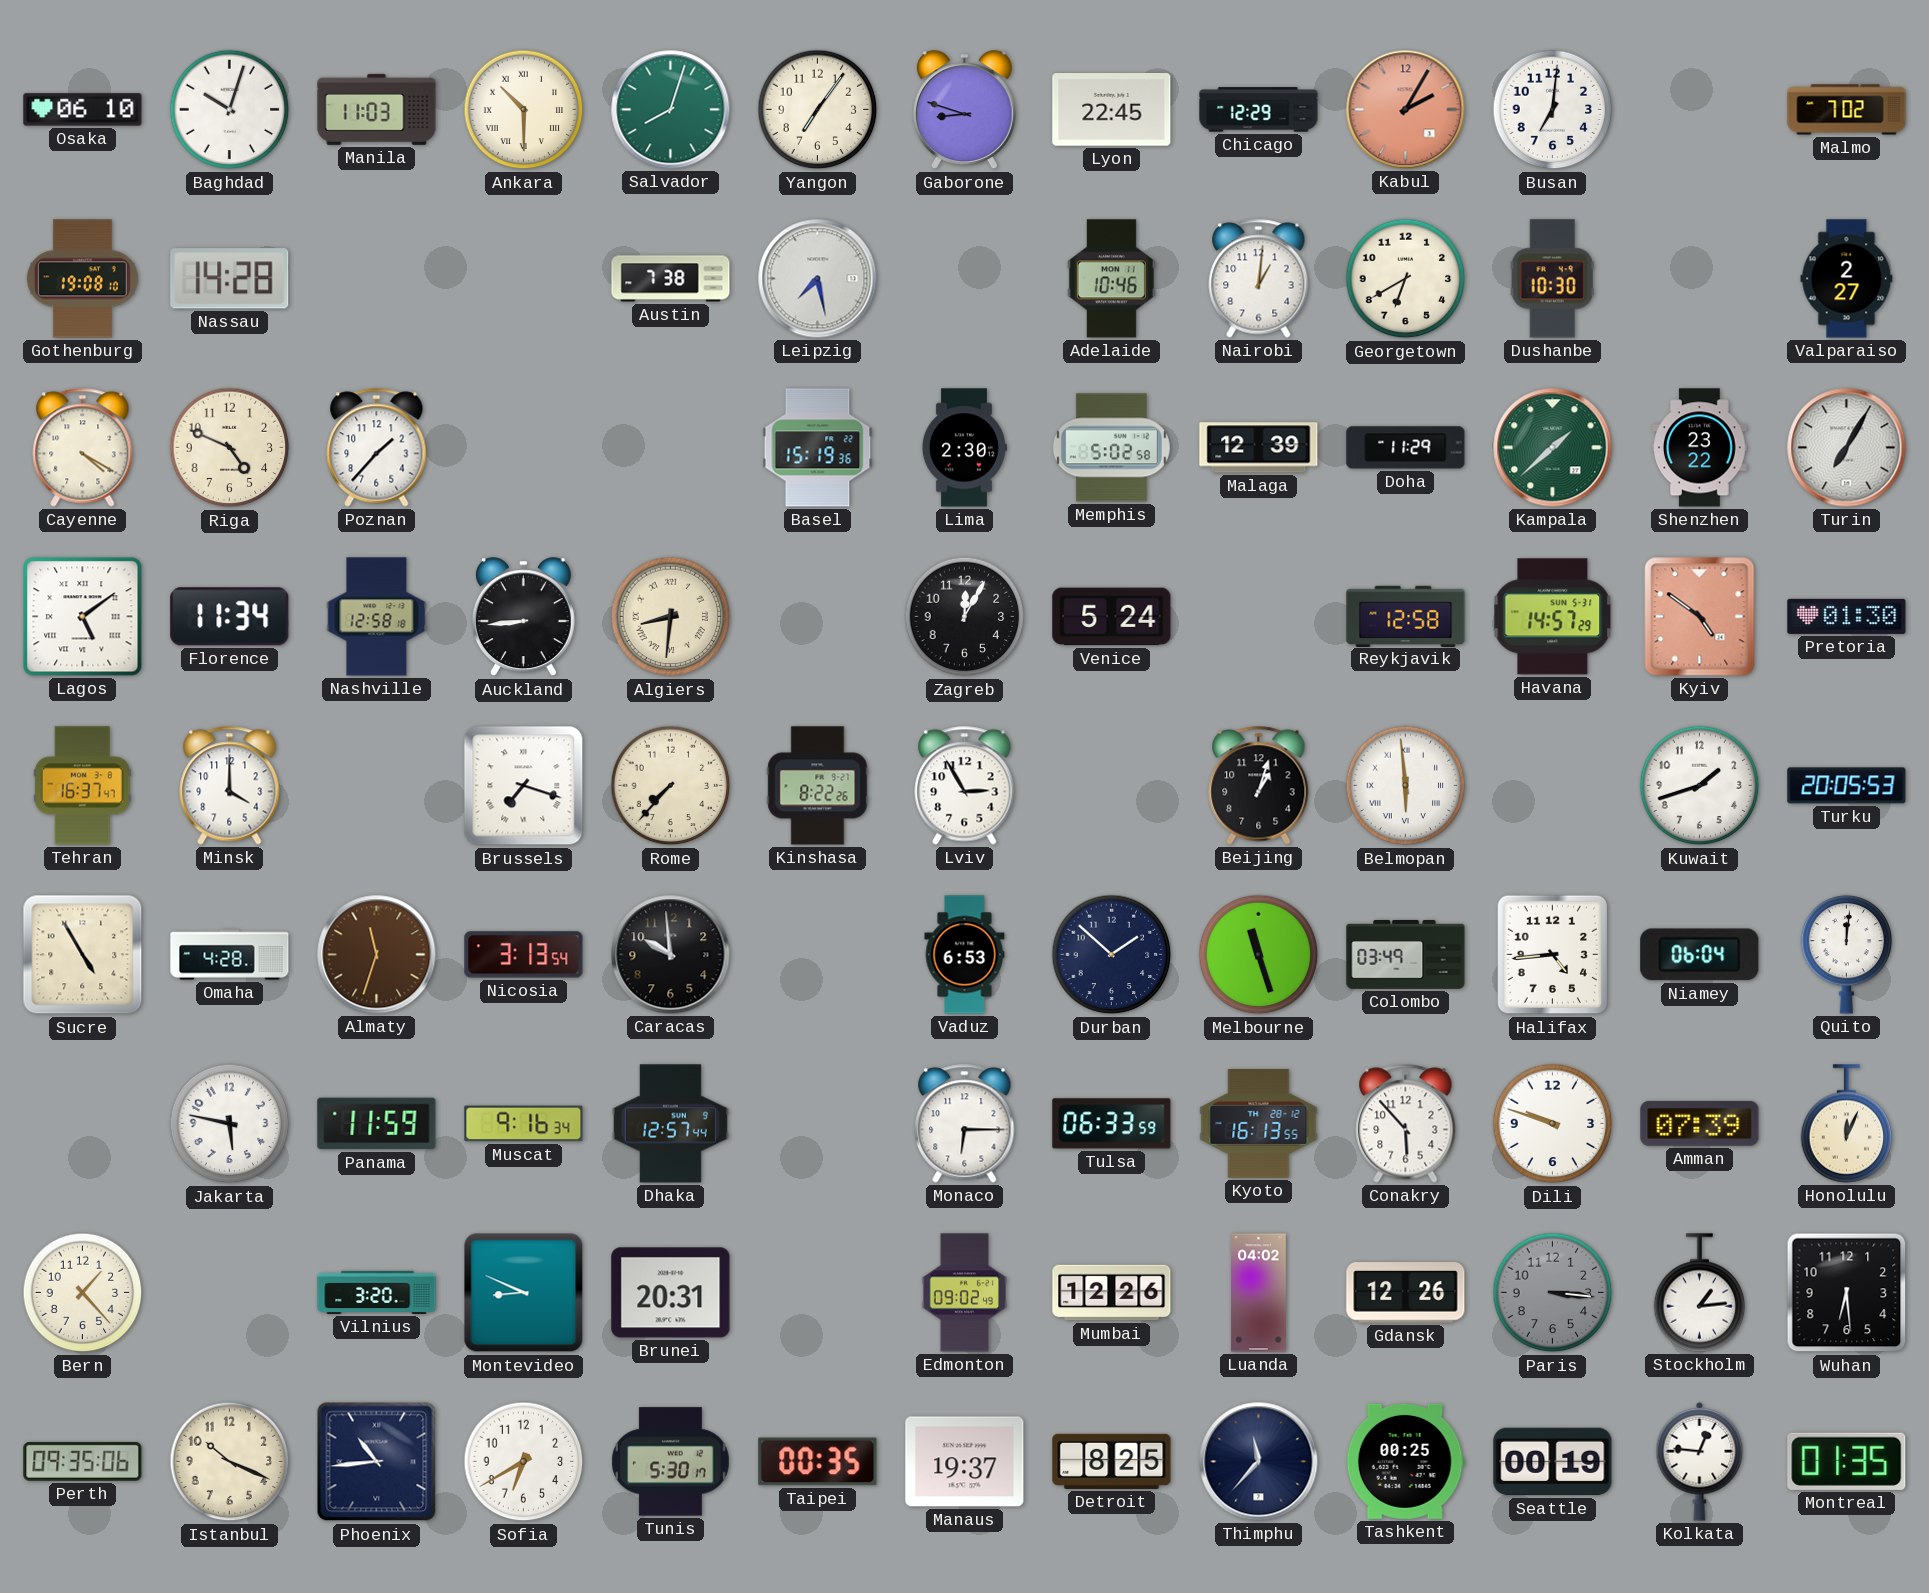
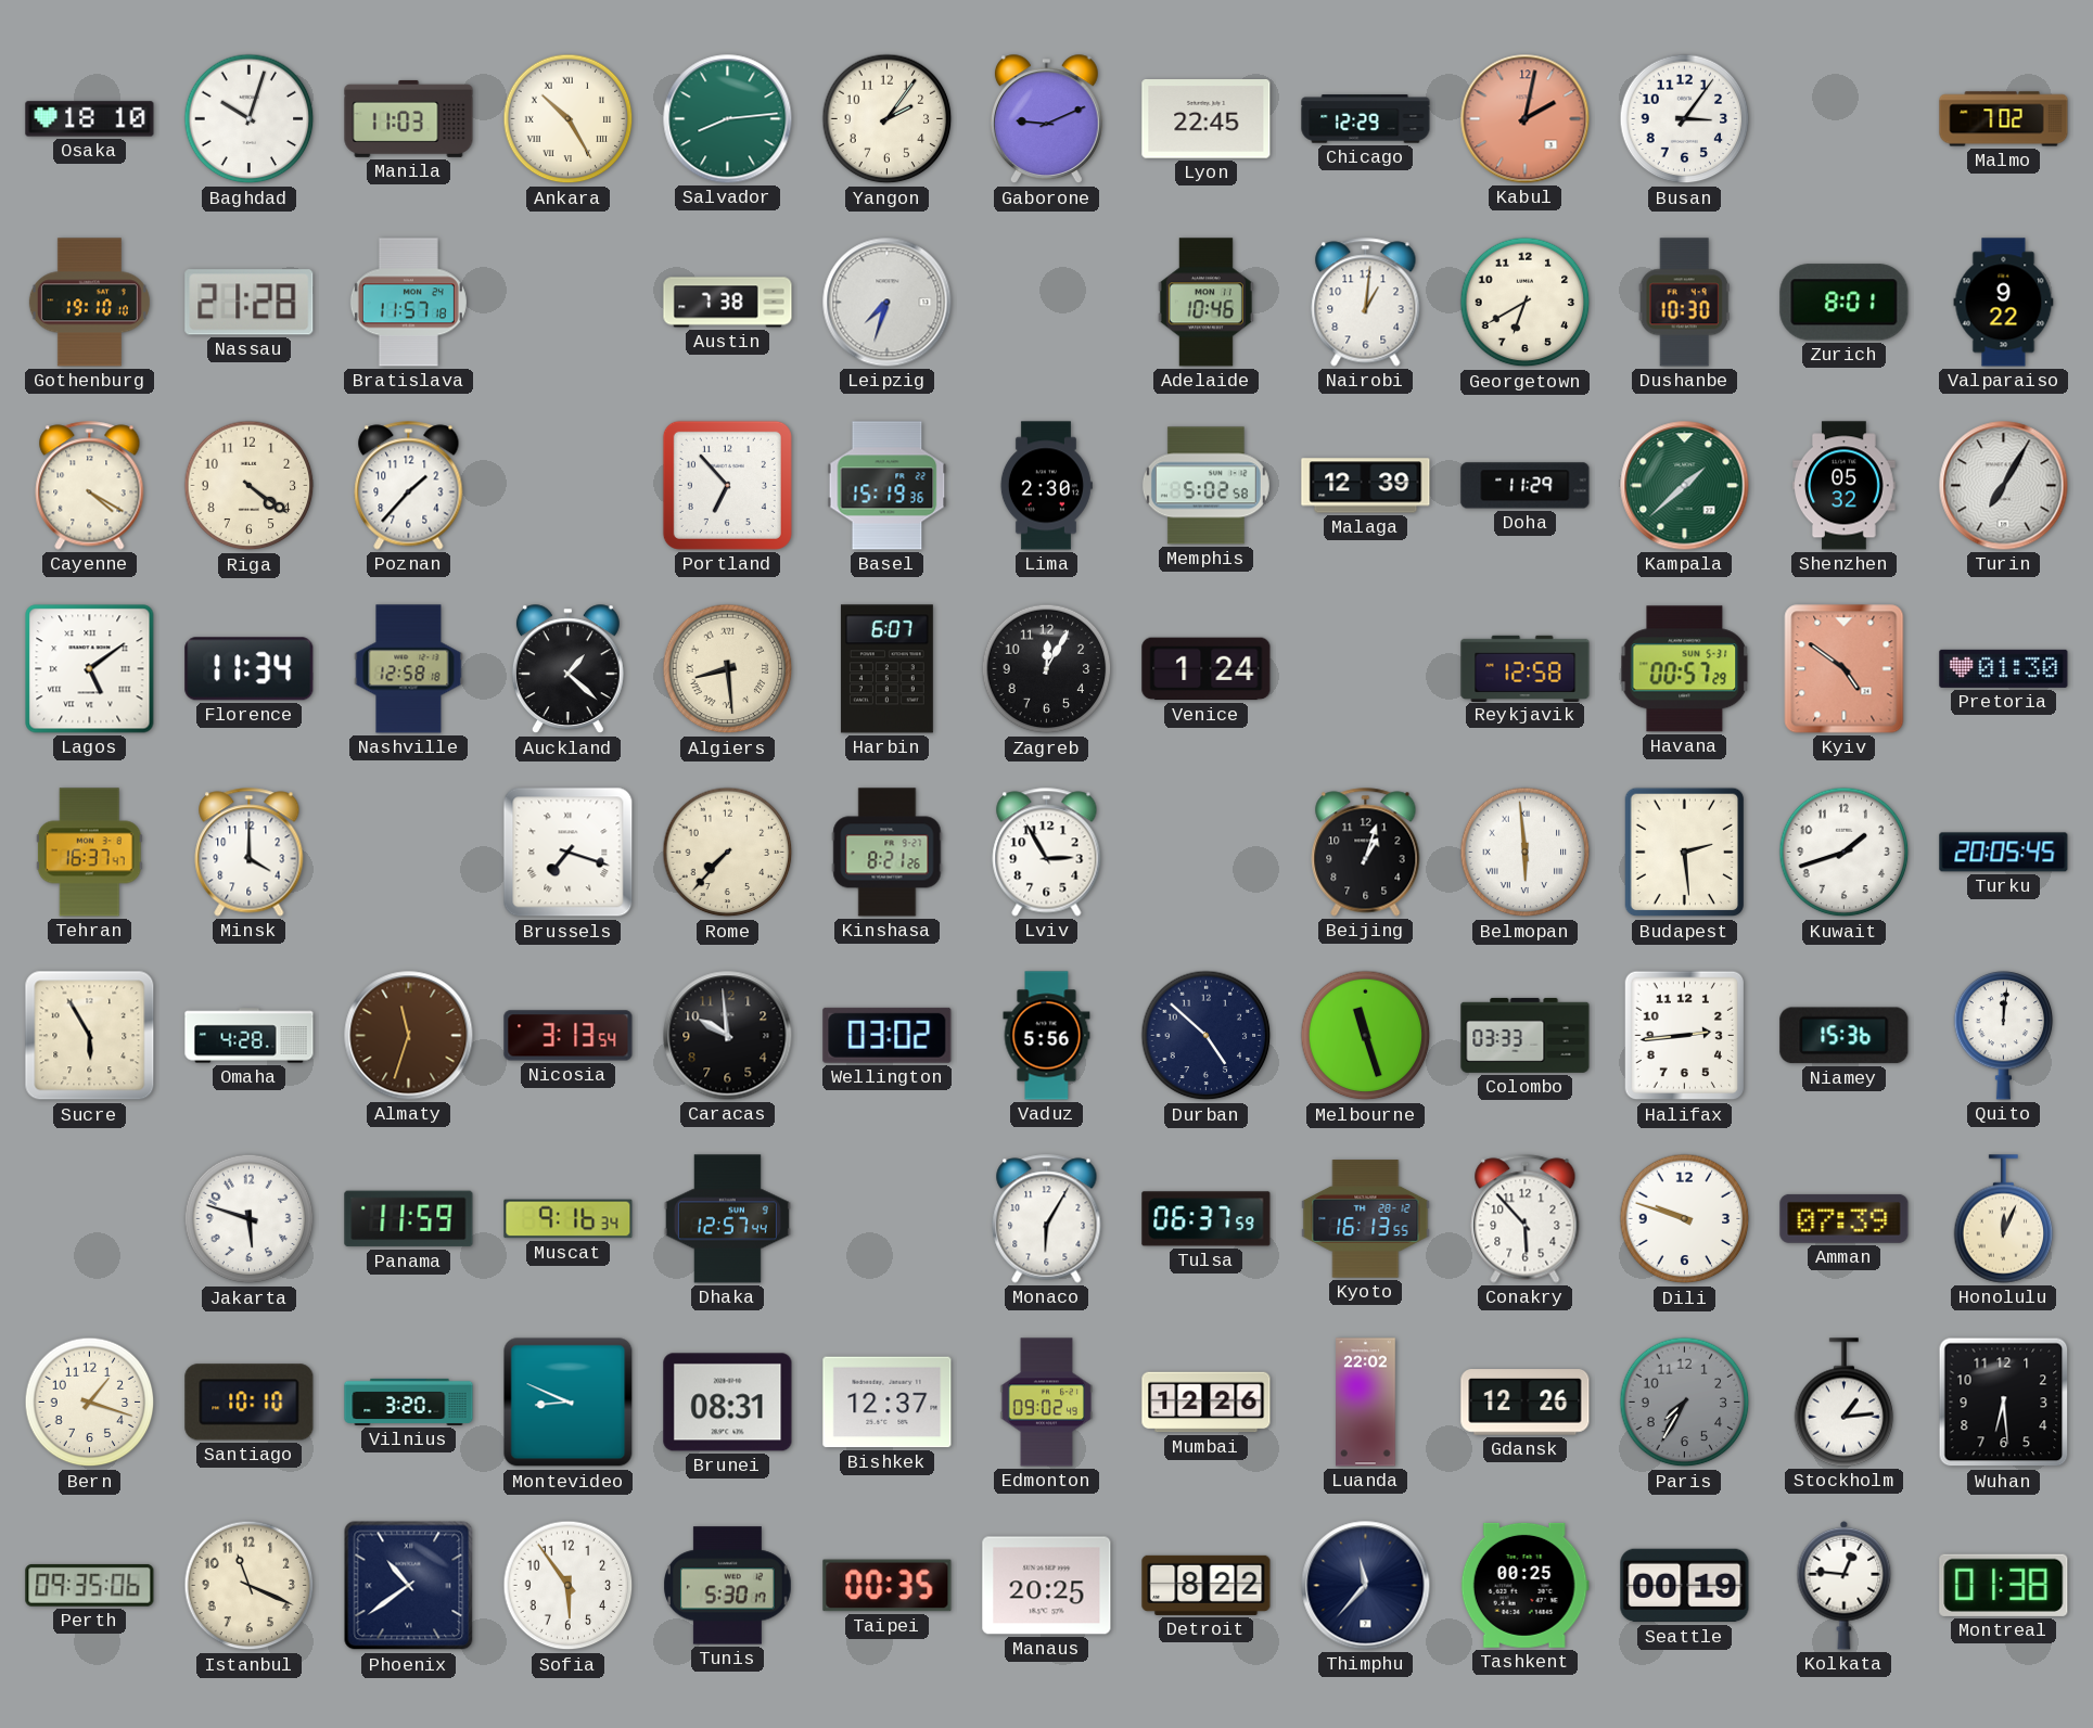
Osaka: 06:10 -> 18:10 (90, 119)
Ankara: 10:30 -> 10:25 (569, 119)
Salvador: 8:03 -> 8:14 (728, 119)
Yangon: 7:06 -> 2:06 (888, 119)
Gaborone: 8:48 -> 9:11 (1046, 119)
Kabul: 2:05 -> 2:02 (1526, 119)
Busan: 7:01 -> 3:06 (1685, 119)
Gothenburg: 19:08 -> 19:10 (89, 303)
Nassau: 14:28 -> 21:28 (250, 303)
Bratislava: none -> 11:57 (408, 303)
Leipzig: 7:28 -> 7:33 (888, 303)
Zurich: none -> 8:01 (1845, 303)
Valparaiso: 2:27 -> 9:22 (2004, 303)
Riga: 4:49 -> 4:21 (250, 486)
Portland: none -> 6:53 (727, 485)
Shenzhen: 23:22 -> 05:32 (1845, 486)
Auckland: 8:44 -> 1:22 (567, 669)
Algiers: 8:31 -> 8:29 (728, 669)
Harbin: none -> 6:07 (886, 669)
Venice: 5:24 -> 1:24 (1207, 669)
Havana: 14:57 -> 00:57 (1685, 669)
Kinshasa: 8:22 -> 8:21 (888, 853)
Budapest: none -> 2:29 (1684, 853)
Turku: 20:05:53 -> 20:05:45 (2004, 853)
Sucre: 4:55 -> 5:55 (90, 1036)
Wellington: none -> 03:02 (888, 1035)
Vaduz: 6:53 -> 5:56 (1047, 1036)
Durban: 1:52 -> 4:52 (1207, 1036)
Colombo: 03:49 -> 03:33 (1526, 1035)
Halifax: 4:44 -> 2:44 (1684, 1036)
Niamey: 06:04 -> 15:36 (1845, 1036)
Jakarta: 5:47 -> 5:48 (250, 1219)
Monaco: 6:15 -> 6:05 (1047, 1219)
Tulsa: 06:33 -> 06:37 (1207, 1219)
Bern: 1:23 -> 1:18 (90, 1403)
Santiago: none -> 10:10 (250, 1403)
Brunei: 20:31 -> 08:31 (728, 1403)
Bishkek: none -> 12:37 (888, 1403)
Luanda: 04:02 -> 22:02 (1366, 1403)
Paris: 3:16 -> 7:35 (1685, 1403)
Istanbul: 10:19 -> 11:19 (250, 1586)
Phoenix: 10:44 -> 10:39 (409, 1586)
Sofia: 6:40 -> 5:54 (569, 1586)
Manaus: 19:37 -> 20:25 (1047, 1586)
Detroit: 8:25 -> 8:22 (1207, 1585)
Montreal: 01:35 -> 01:38 (2004, 1585)
